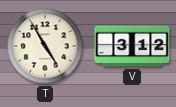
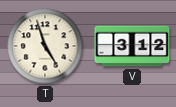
T: 4:55 -> 4:57 (45, 46)
